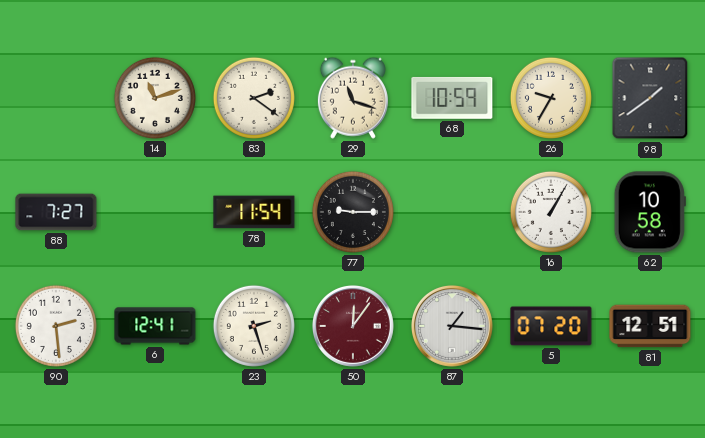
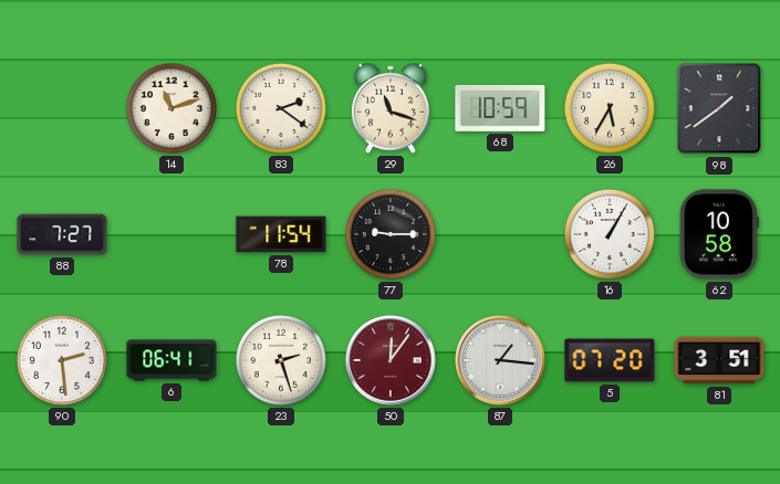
26: 9:35 -> 5:35 (610, 108)
6: 12:41 -> 06:41 (171, 360)
81: 12:51 -> 3:51 (719, 360)
